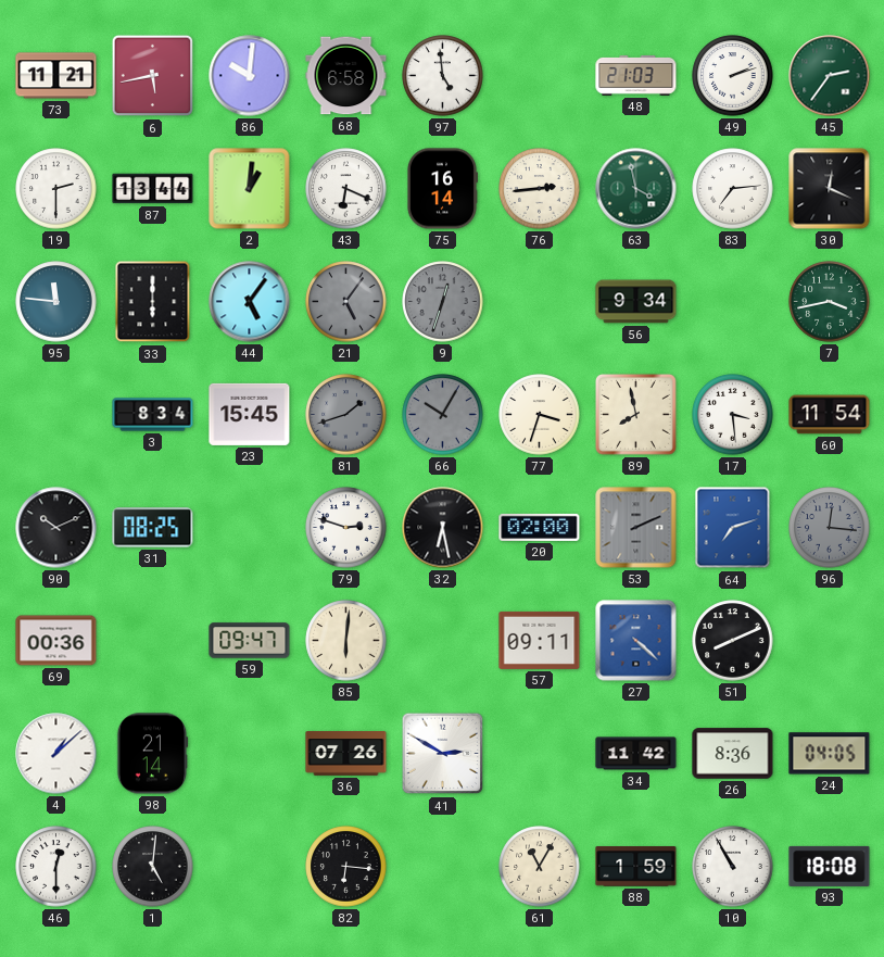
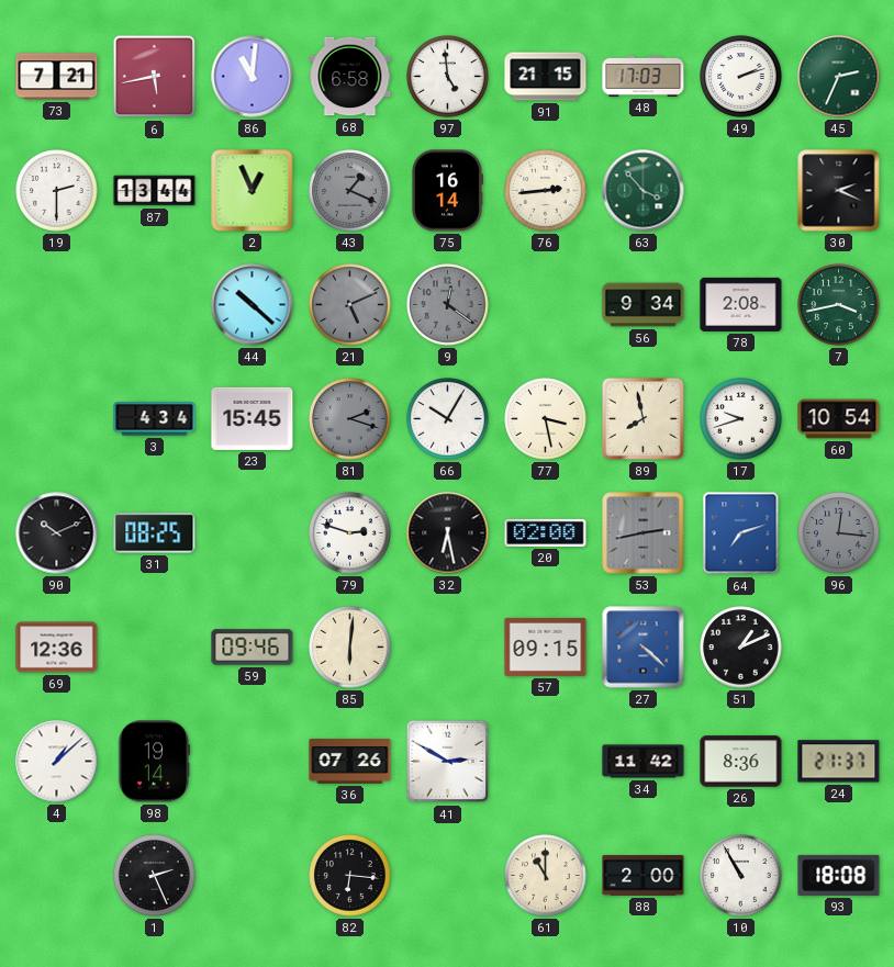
73: 11:21 -> 7:21 (57, 77)
86: 10:01 -> 11:01 (253, 77)
91: none -> 21:15 (546, 77)
48: 21:03 -> 17:03 (644, 76)
45: 2:36 -> 2:34 (839, 77)
2: 1:01 -> 12:56 (253, 191)
43: 6:19 -> 1:19 (350, 191)
43 dial: white -> grey (350, 191)
63: 3:58 -> 3:53 (644, 191)
83: 7:14 -> none (733, 189)
30: 12:19 -> 2:19 (839, 191)
95: 11:46 -> none (56, 302)
33: 6:00 -> none (153, 302)
44: 5:06 -> 10:22 (253, 305)
21: 5:06 -> 5:11 (350, 305)
9: 12:33 -> 12:21 (448, 305)
78: none -> 2:08 (741, 304)
3: 8:34 -> 4:34 (155, 419)
81: 1:42 -> 2:18 (350, 419)
66 dial: grey -> white (448, 419)
77: 3:33 -> 3:28 (546, 419)
17: 3:29 -> 9:42 (741, 419)
60: 11:54 -> 10:54 (839, 419)
53: 2:11 -> 2:43 (644, 533)
69: 00:36 -> 12:36 (57, 648)
59: 09:47 -> 09:46 (253, 648)
57: 09:11 -> 09:15 (546, 646)
51: 8:11 -> 1:11 (741, 648)
98: 21:14 -> 19:14 (154, 762)
24: 04:05 -> 21:37 (839, 762)
46: 12:30 -> none (56, 867)
1: 5:01 -> 2:26 (155, 876)
61: 11:05 -> 11:00 (546, 876)
88: 1:59 -> 2:00 (644, 876)
